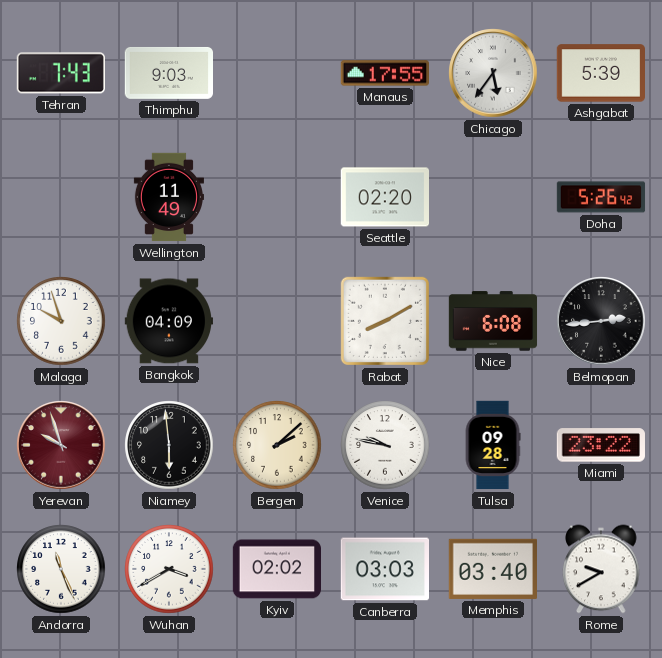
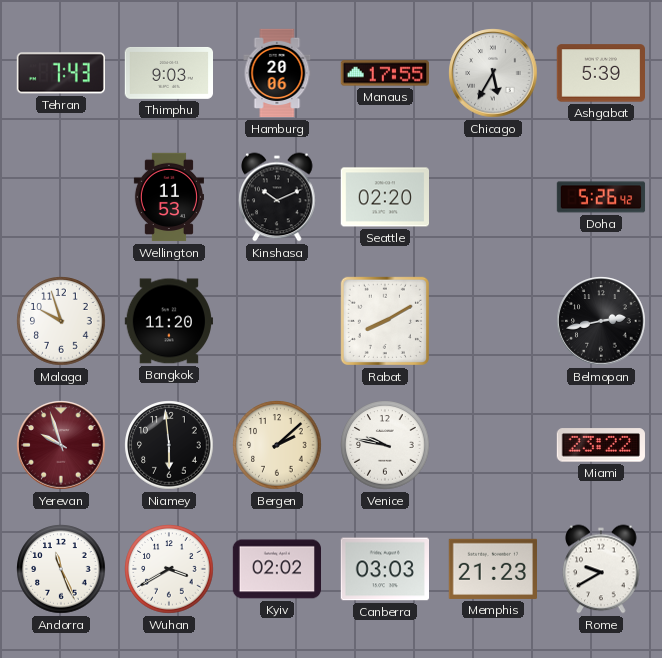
Hamburg: none -> 20:06 (277, 73)
Chicago: 5:36 -> 5:35 (493, 73)
Wellington: 11:49 -> 11:53 (169, 197)
Kinshasa: none -> 10:11 (277, 197)
Bangkok: 04:09 -> 11:20 (168, 321)
Nice: 6:08 -> none (493, 321)
Belmopan: 2:44 -> 2:43 (601, 321)
Tulsa: 09:28 -> none (493, 445)
Memphis: 03:40 -> 21:23 (492, 569)
